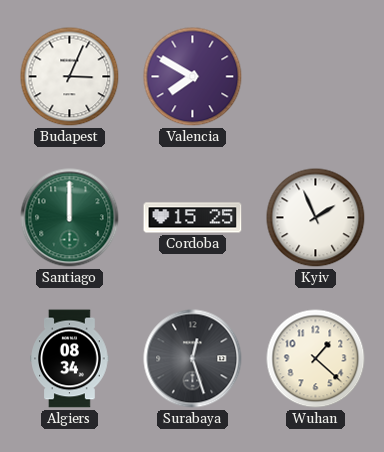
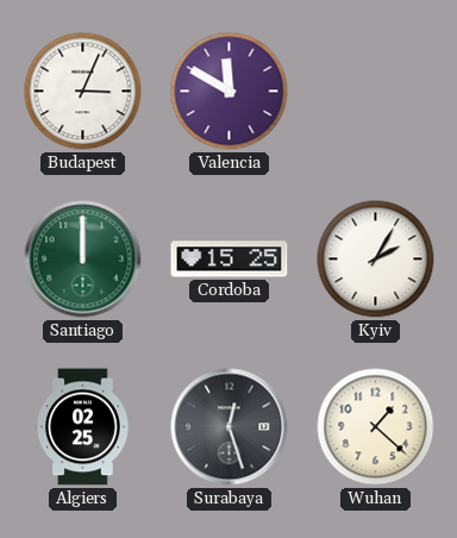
Valencia: 7:50 -> 11:50 (230, 92)
Kyiv: 1:56 -> 2:05 (376, 259)
Algiers: 08:34 -> 02:25 (83, 427)
